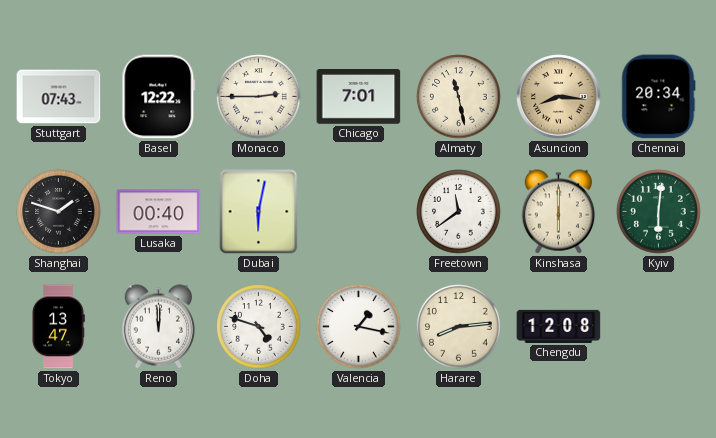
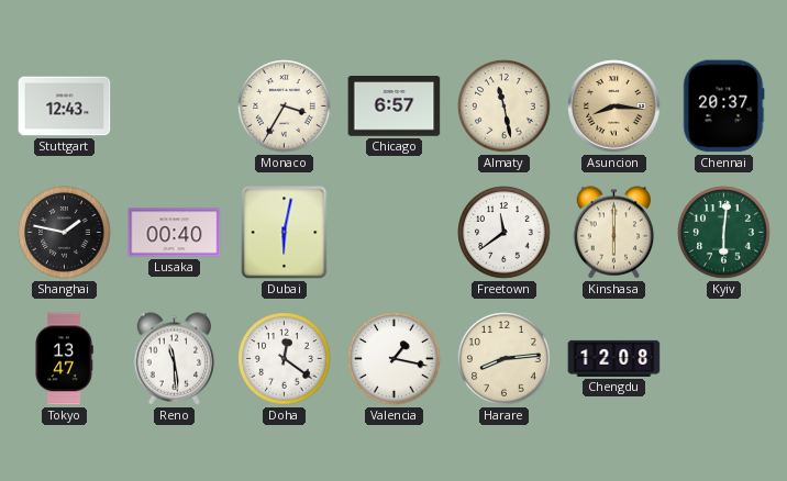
Stuttgart: 07:43 -> 12:43 (65, 107)
Basel: 12:22 -> none (159, 97)
Monaco: 2:45 -> 3:35 (285, 107)
Chicago: 7:01 -> 6:57 (395, 107)
Chennai: 20:34 -> 20:37 (724, 107)
Shanghai: 1:48 -> 1:47 (65, 233)
Reno: 12:00 -> 11:29 (175, 359)
Doha: 4:48 -> 12:21 (285, 359)
